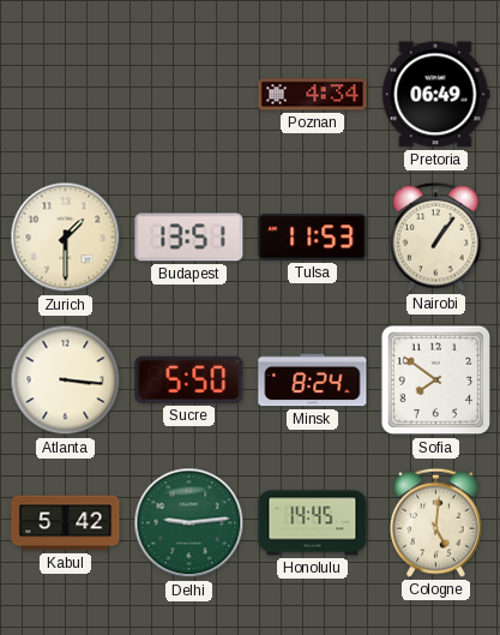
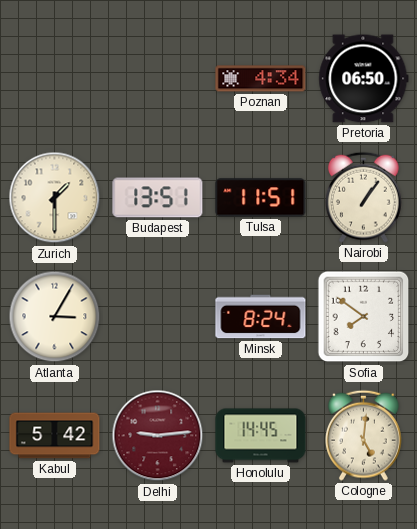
Pretoria: 06:49 -> 06:50 (364, 79)
Tulsa: 11:53 -> 11:51 (261, 198)
Atlanta: 3:16 -> 3:05 (55, 317)
Sucre: 5:50 -> none (189, 379)
Delhi dial: green -> burgundy (158, 436)
